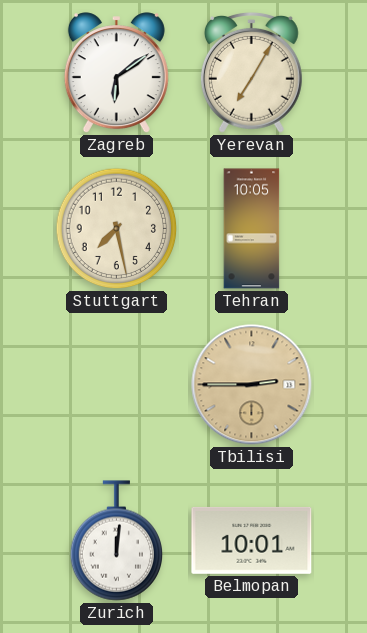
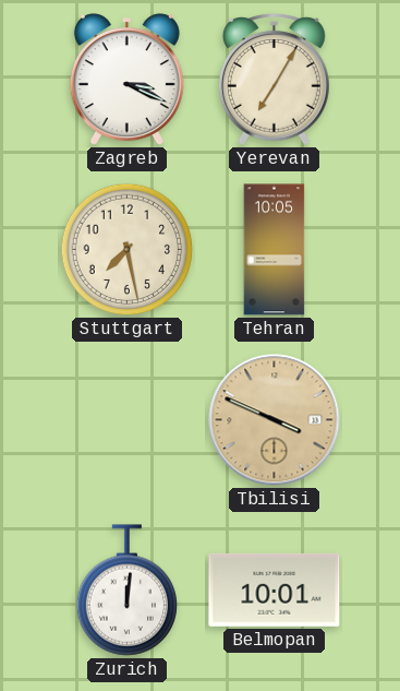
Zagreb: 6:09 -> 3:19 (126, 80)
Tbilisi: 2:45 -> 3:49 (275, 420)
